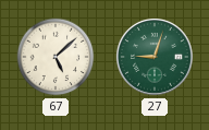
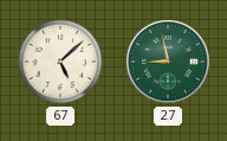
27: 9:03 -> 8:58 (168, 62)
